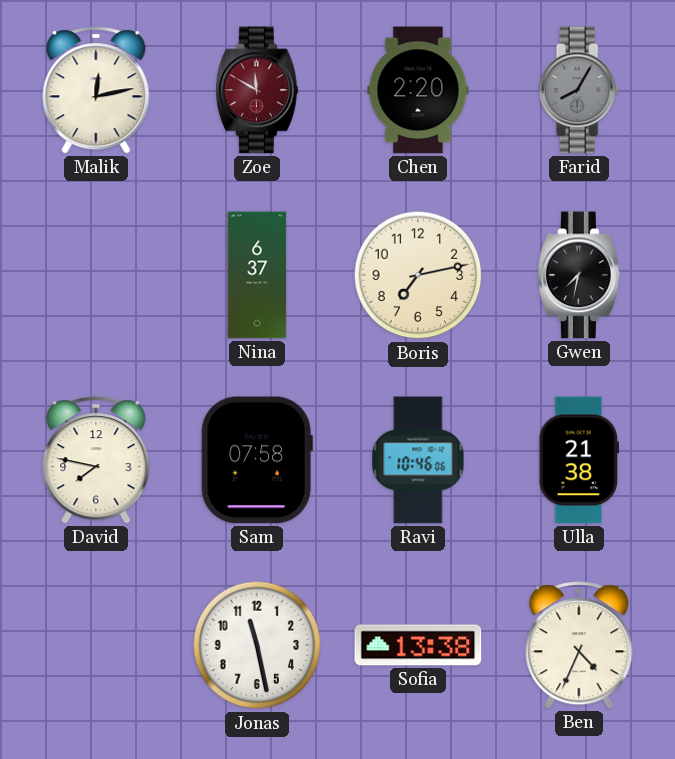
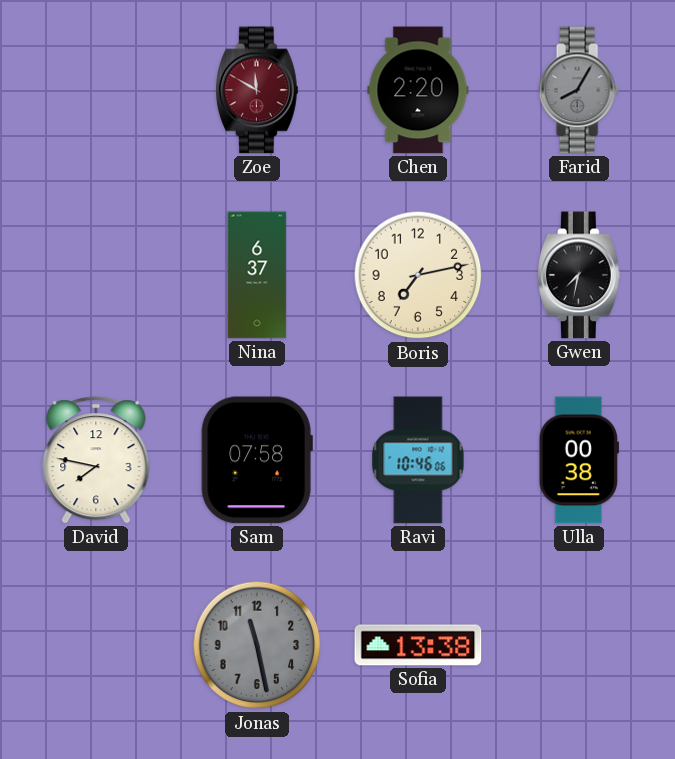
Malik: 12:13 -> none (96, 90)
Ulla: 21:38 -> 00:38 (578, 460)
Jonas dial: white -> grey (257, 645)
Ben: 4:34 -> none (579, 645)
